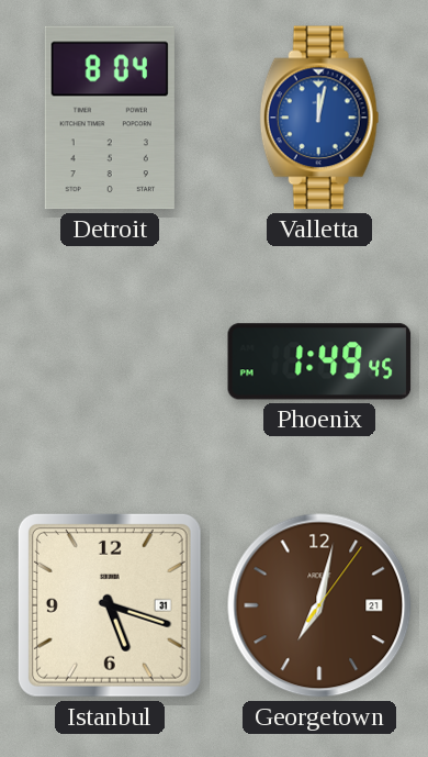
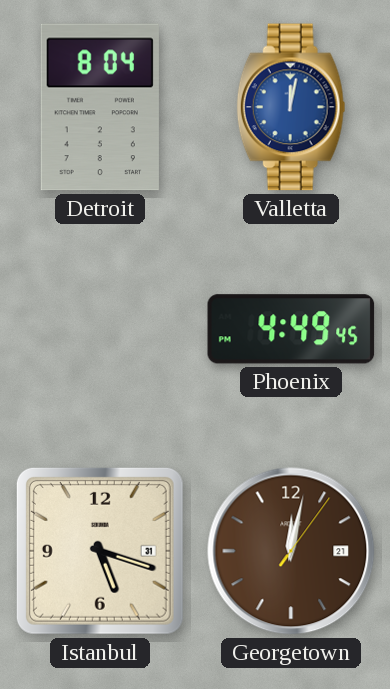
Phoenix: 1:49 -> 4:49 (291, 329)
Georgetown: 7:02 -> 12:02 (291, 551)
